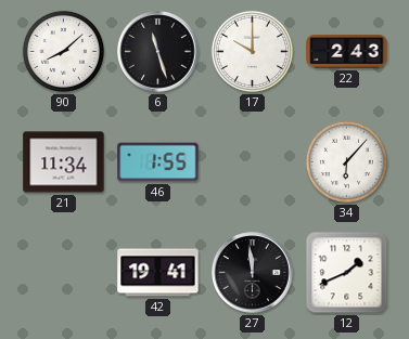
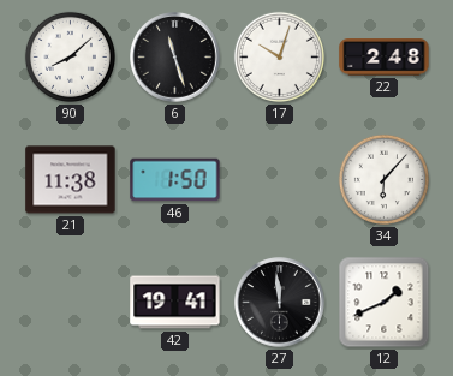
17: 10:00 -> 10:03 (279, 56)
22: 2:43 -> 2:48 (385, 58)
21: 11:34 -> 11:38 (71, 180)
46: 1:55 -> 1:50 (175, 180)
